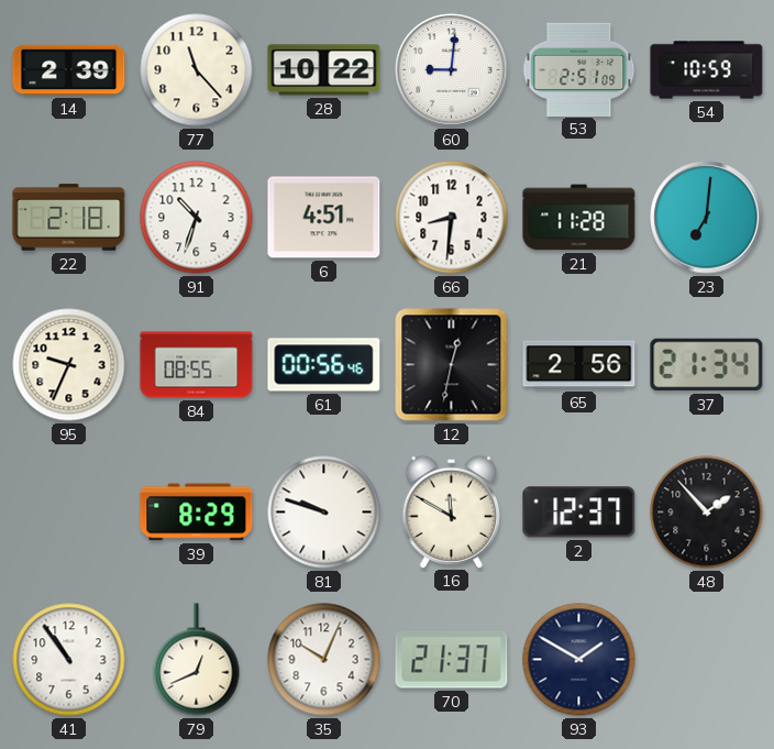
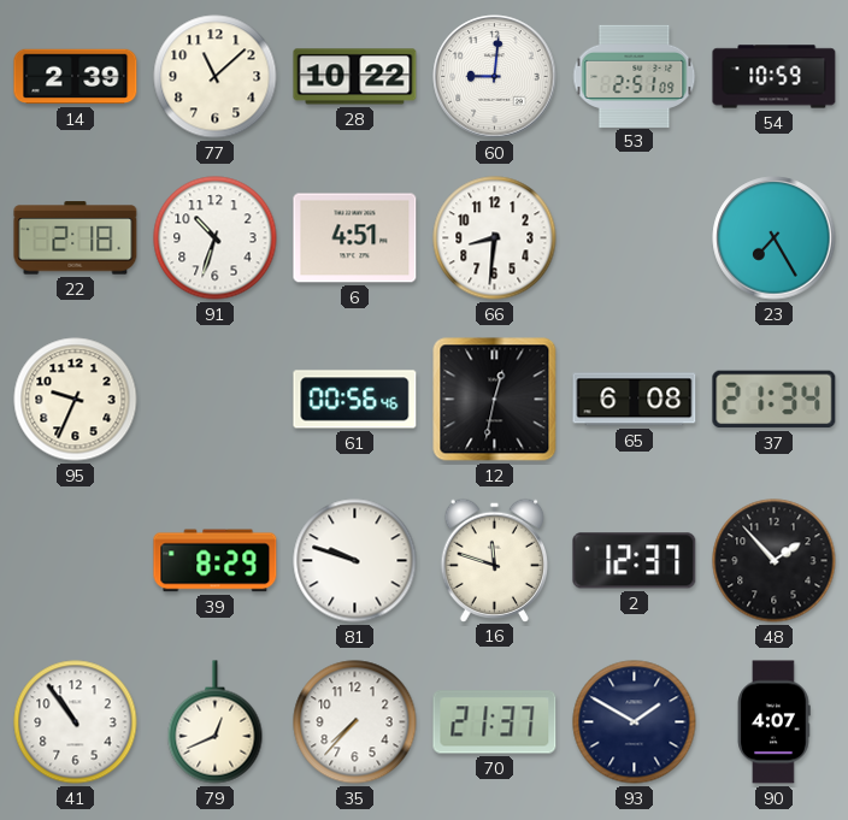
77: 11:23 -> 11:08 (216, 77)
21: 11:28 -> none (579, 218)
23: 7:01 -> 7:25 (775, 238)
84: 08:55 -> none (197, 365)
65: 2:56 -> 6:08 (635, 400)
16: 11:50 -> 11:48 (494, 560)
35: 10:04 -> 7:37 (355, 722)
90: none -> 4:07 (773, 722)
